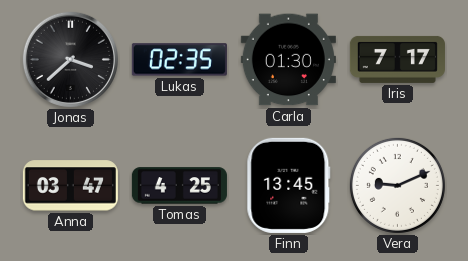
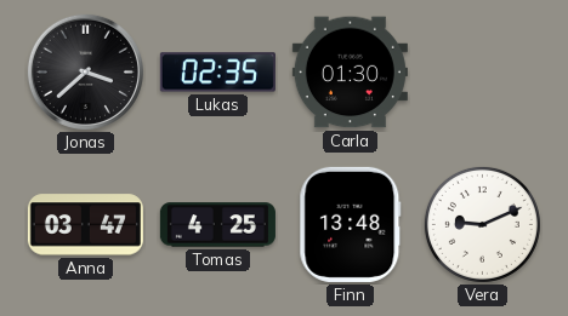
Iris: 7:17 -> none (397, 59)
Finn: 13:45 -> 13:48 (351, 224)
